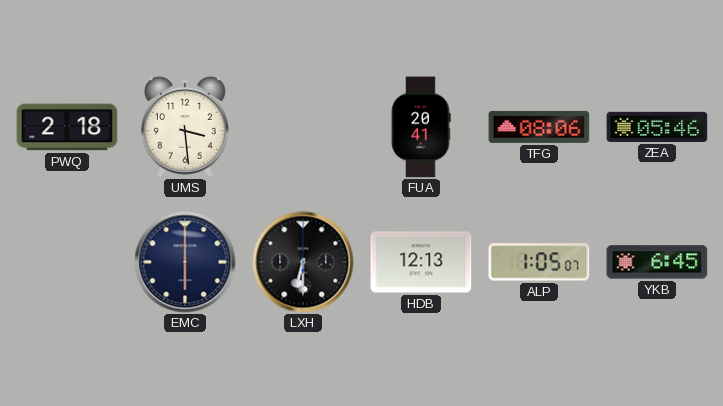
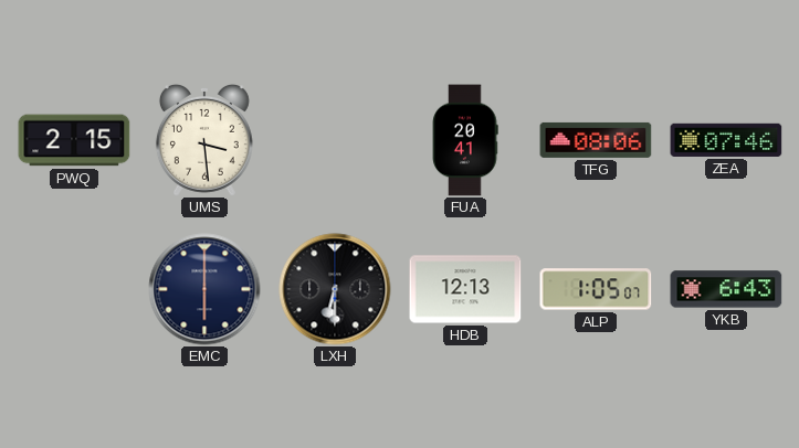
PWQ: 2:18 -> 2:15 (74, 140)
ZEA: 05:46 -> 07:46 (726, 140)
YKB: 6:45 -> 6:43 (726, 289)
